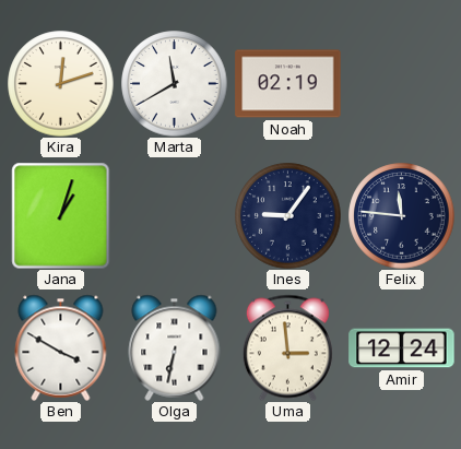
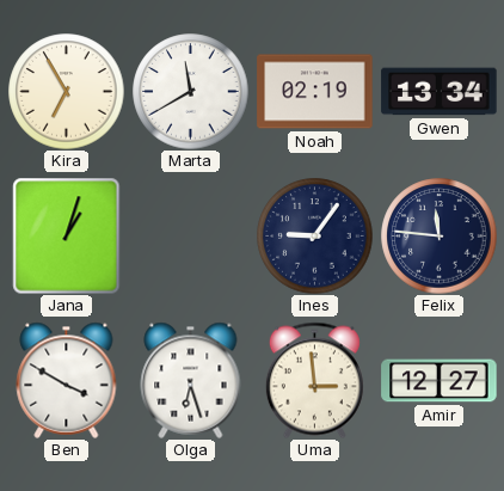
Kira: 12:12 -> 6:55 (67, 92)
Gwen: none -> 13:34 (440, 92)
Olga: 6:32 -> 6:27 (191, 380)
Amir: 12:24 -> 12:27 (440, 381)
